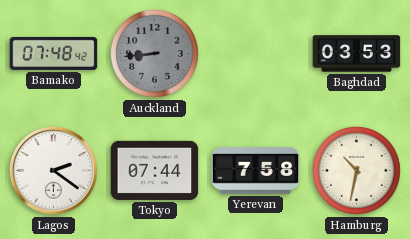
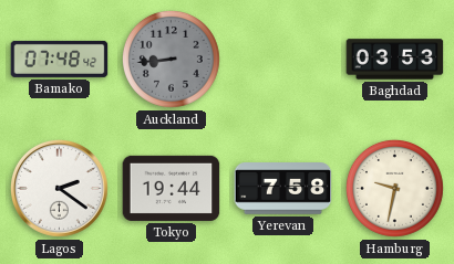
Tokyo: 07:44 -> 19:44 (172, 188)
Hamburg: 10:32 -> 9:32 (394, 188)
